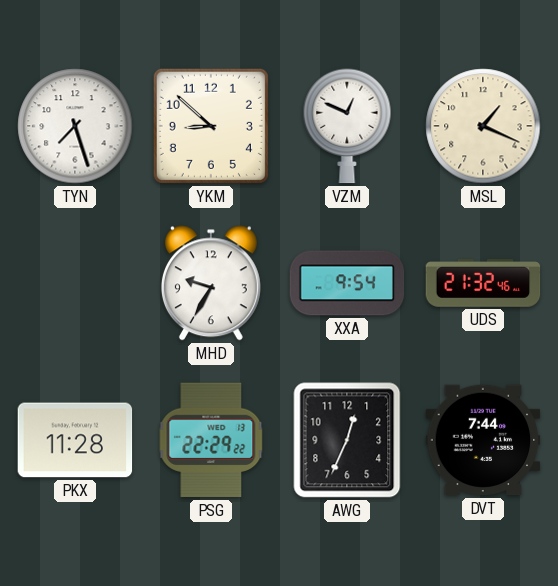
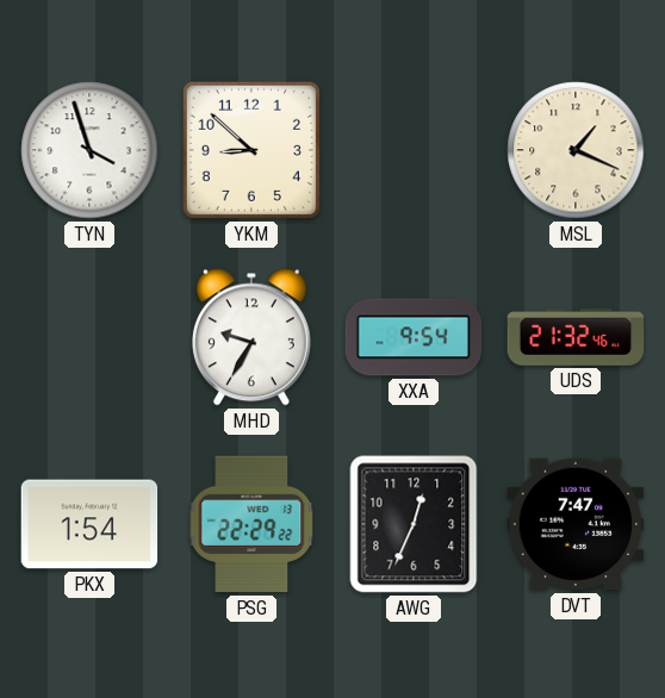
TYN: 7:27 -> 3:57 (89, 150)
VZM: 12:49 -> none (347, 126)
PKX: 11:28 -> 1:54 (89, 524)
DVT: 7:44 -> 7:47 (576, 524)
